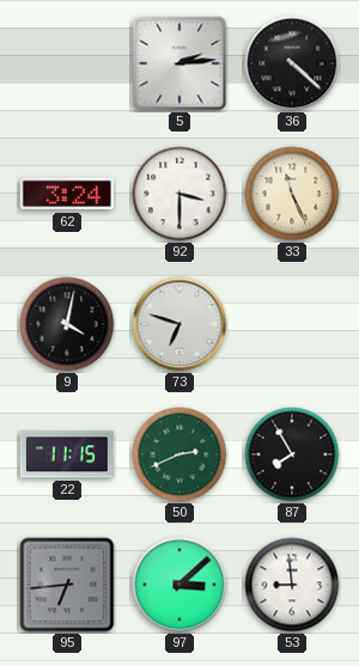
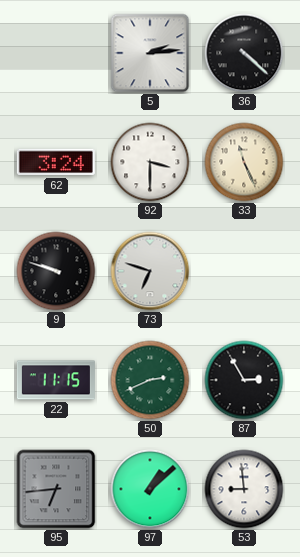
9: 4:02 -> 9:48 (56, 271)
87: 7:55 -> 2:55 (244, 380)
97: 3:08 -> 1:08 (150, 489)
